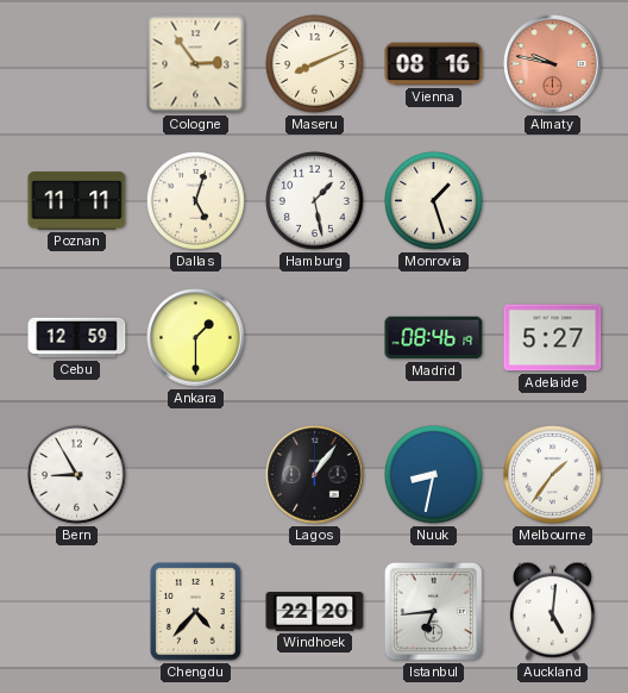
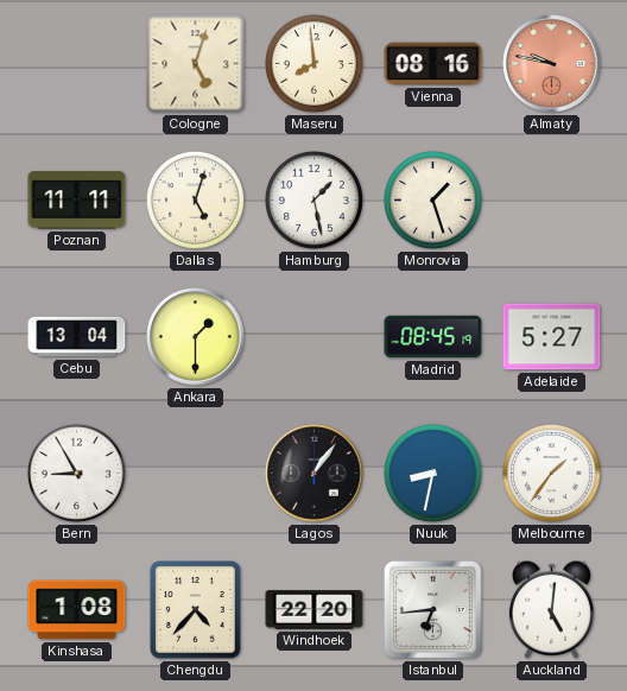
Cologne: 2:54 -> 5:03 (196, 64)
Maseru: 8:11 -> 7:59 (313, 63)
Cebu: 12:59 -> 13:04 (77, 337)
Madrid: 08:46 -> 08:45 (433, 337)
Kinshasa: none -> 1:08 (77, 610)
